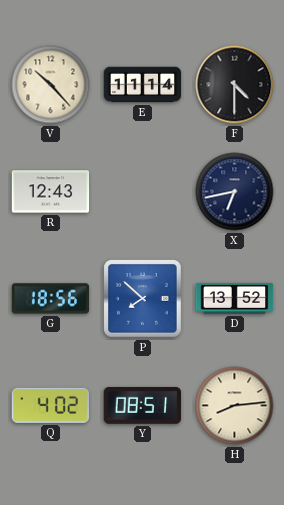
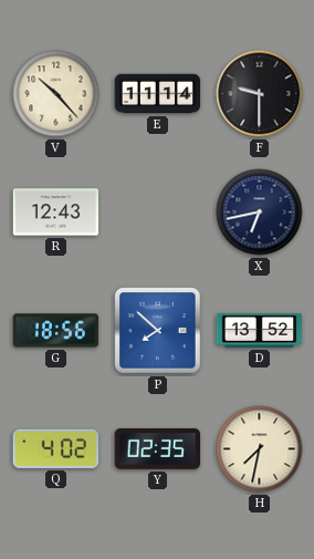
F: 4:30 -> 9:30 (260, 94)
Y: 08:51 -> 02:35 (158, 449)
H: 8:14 -> 7:32 (260, 449)
